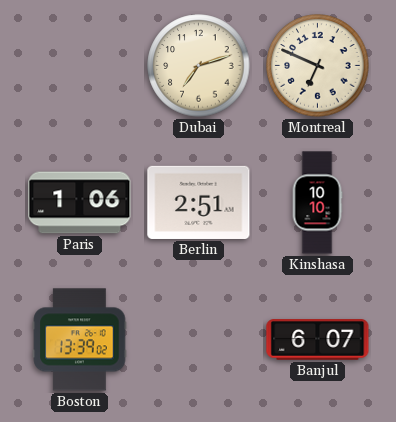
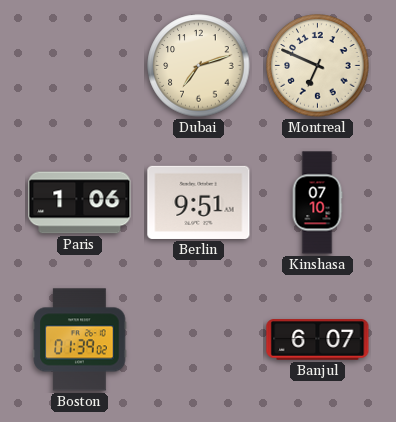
Berlin: 2:51 -> 9:51 (199, 202)
Kinshasa: 10:10 -> 07:10 (317, 203)
Boston: 13:39 -> 01:39 (80, 340)
